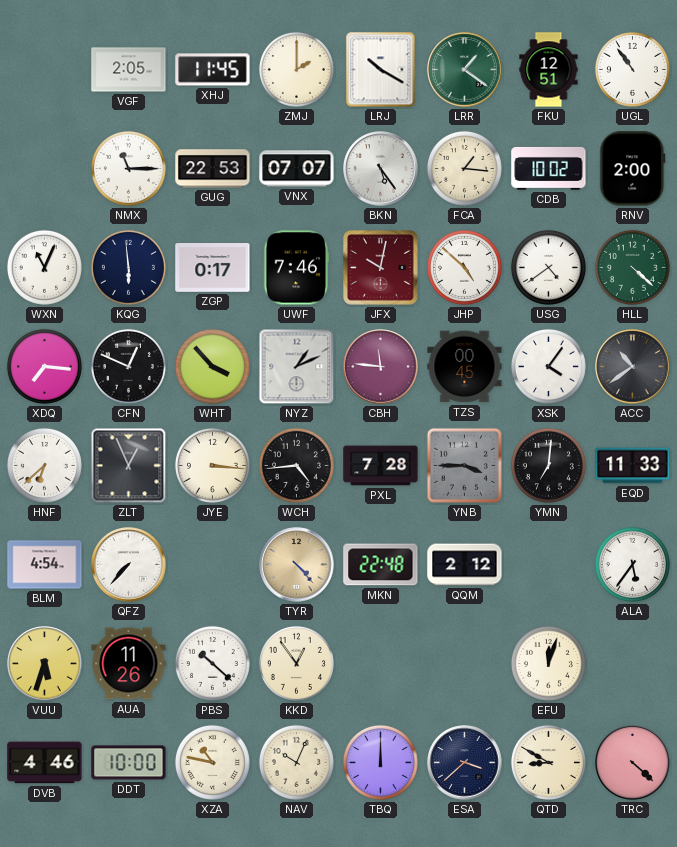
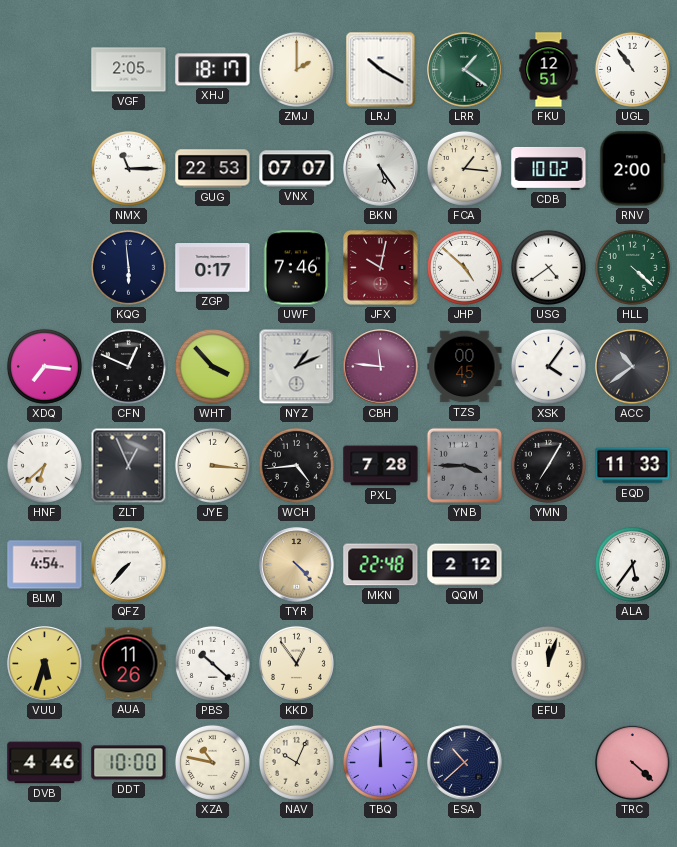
XHJ: 11:45 -> 18:17 (213, 70)
WXN: 11:04 -> none (44, 267)
YMN: 7:01 -> 7:05 (548, 465)
ESA: 3:38 -> 10:38 (465, 763)
QTD: 8:50 -> none (548, 762)
